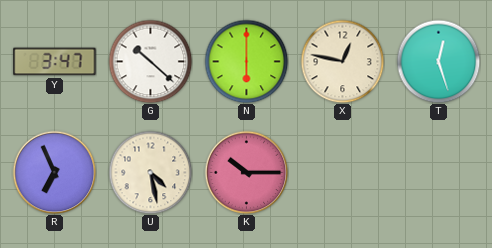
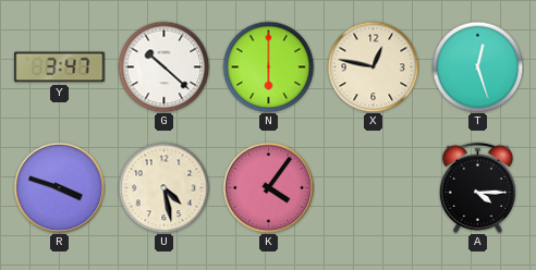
R: 6:56 -> 3:48 (59, 187)
K: 10:15 -> 4:06 (268, 187)
A: none -> 4:15 (477, 187)
